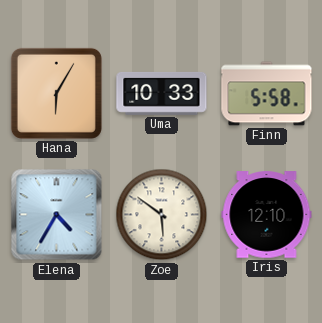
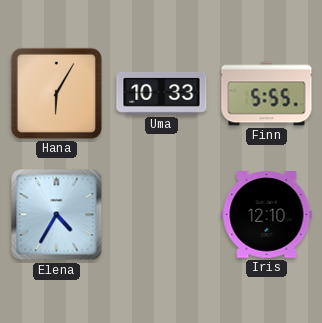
Finn: 5:58 -> 5:55 (267, 94)
Zoe: 5:51 -> none (162, 215)
